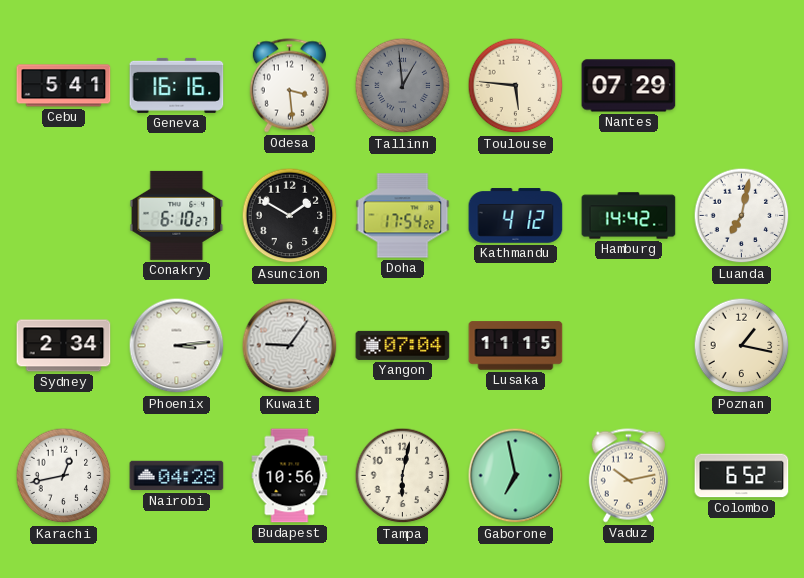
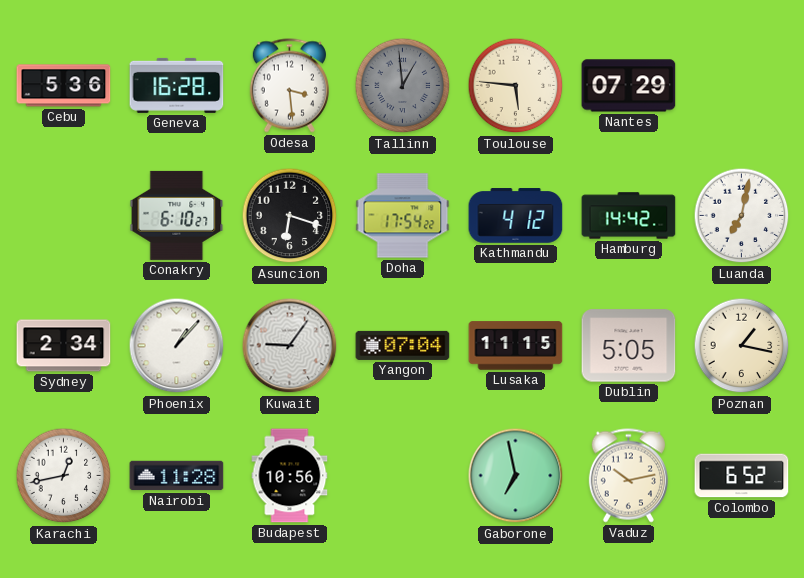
Cebu: 5:41 -> 5:36 (64, 86)
Geneva: 16:16 -> 16:28 (177, 85)
Asuncion: 1:50 -> 6:18 (290, 216)
Phoenix: 3:14 -> 1:07 (177, 346)
Dublin: none -> 5:05 (629, 346)
Nairobi: 04:28 -> 11:28 (177, 476)
Tampa: 6:02 -> none (403, 476)
